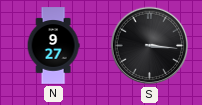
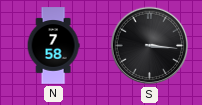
N: 9:27 -> 7:58 (53, 46)
